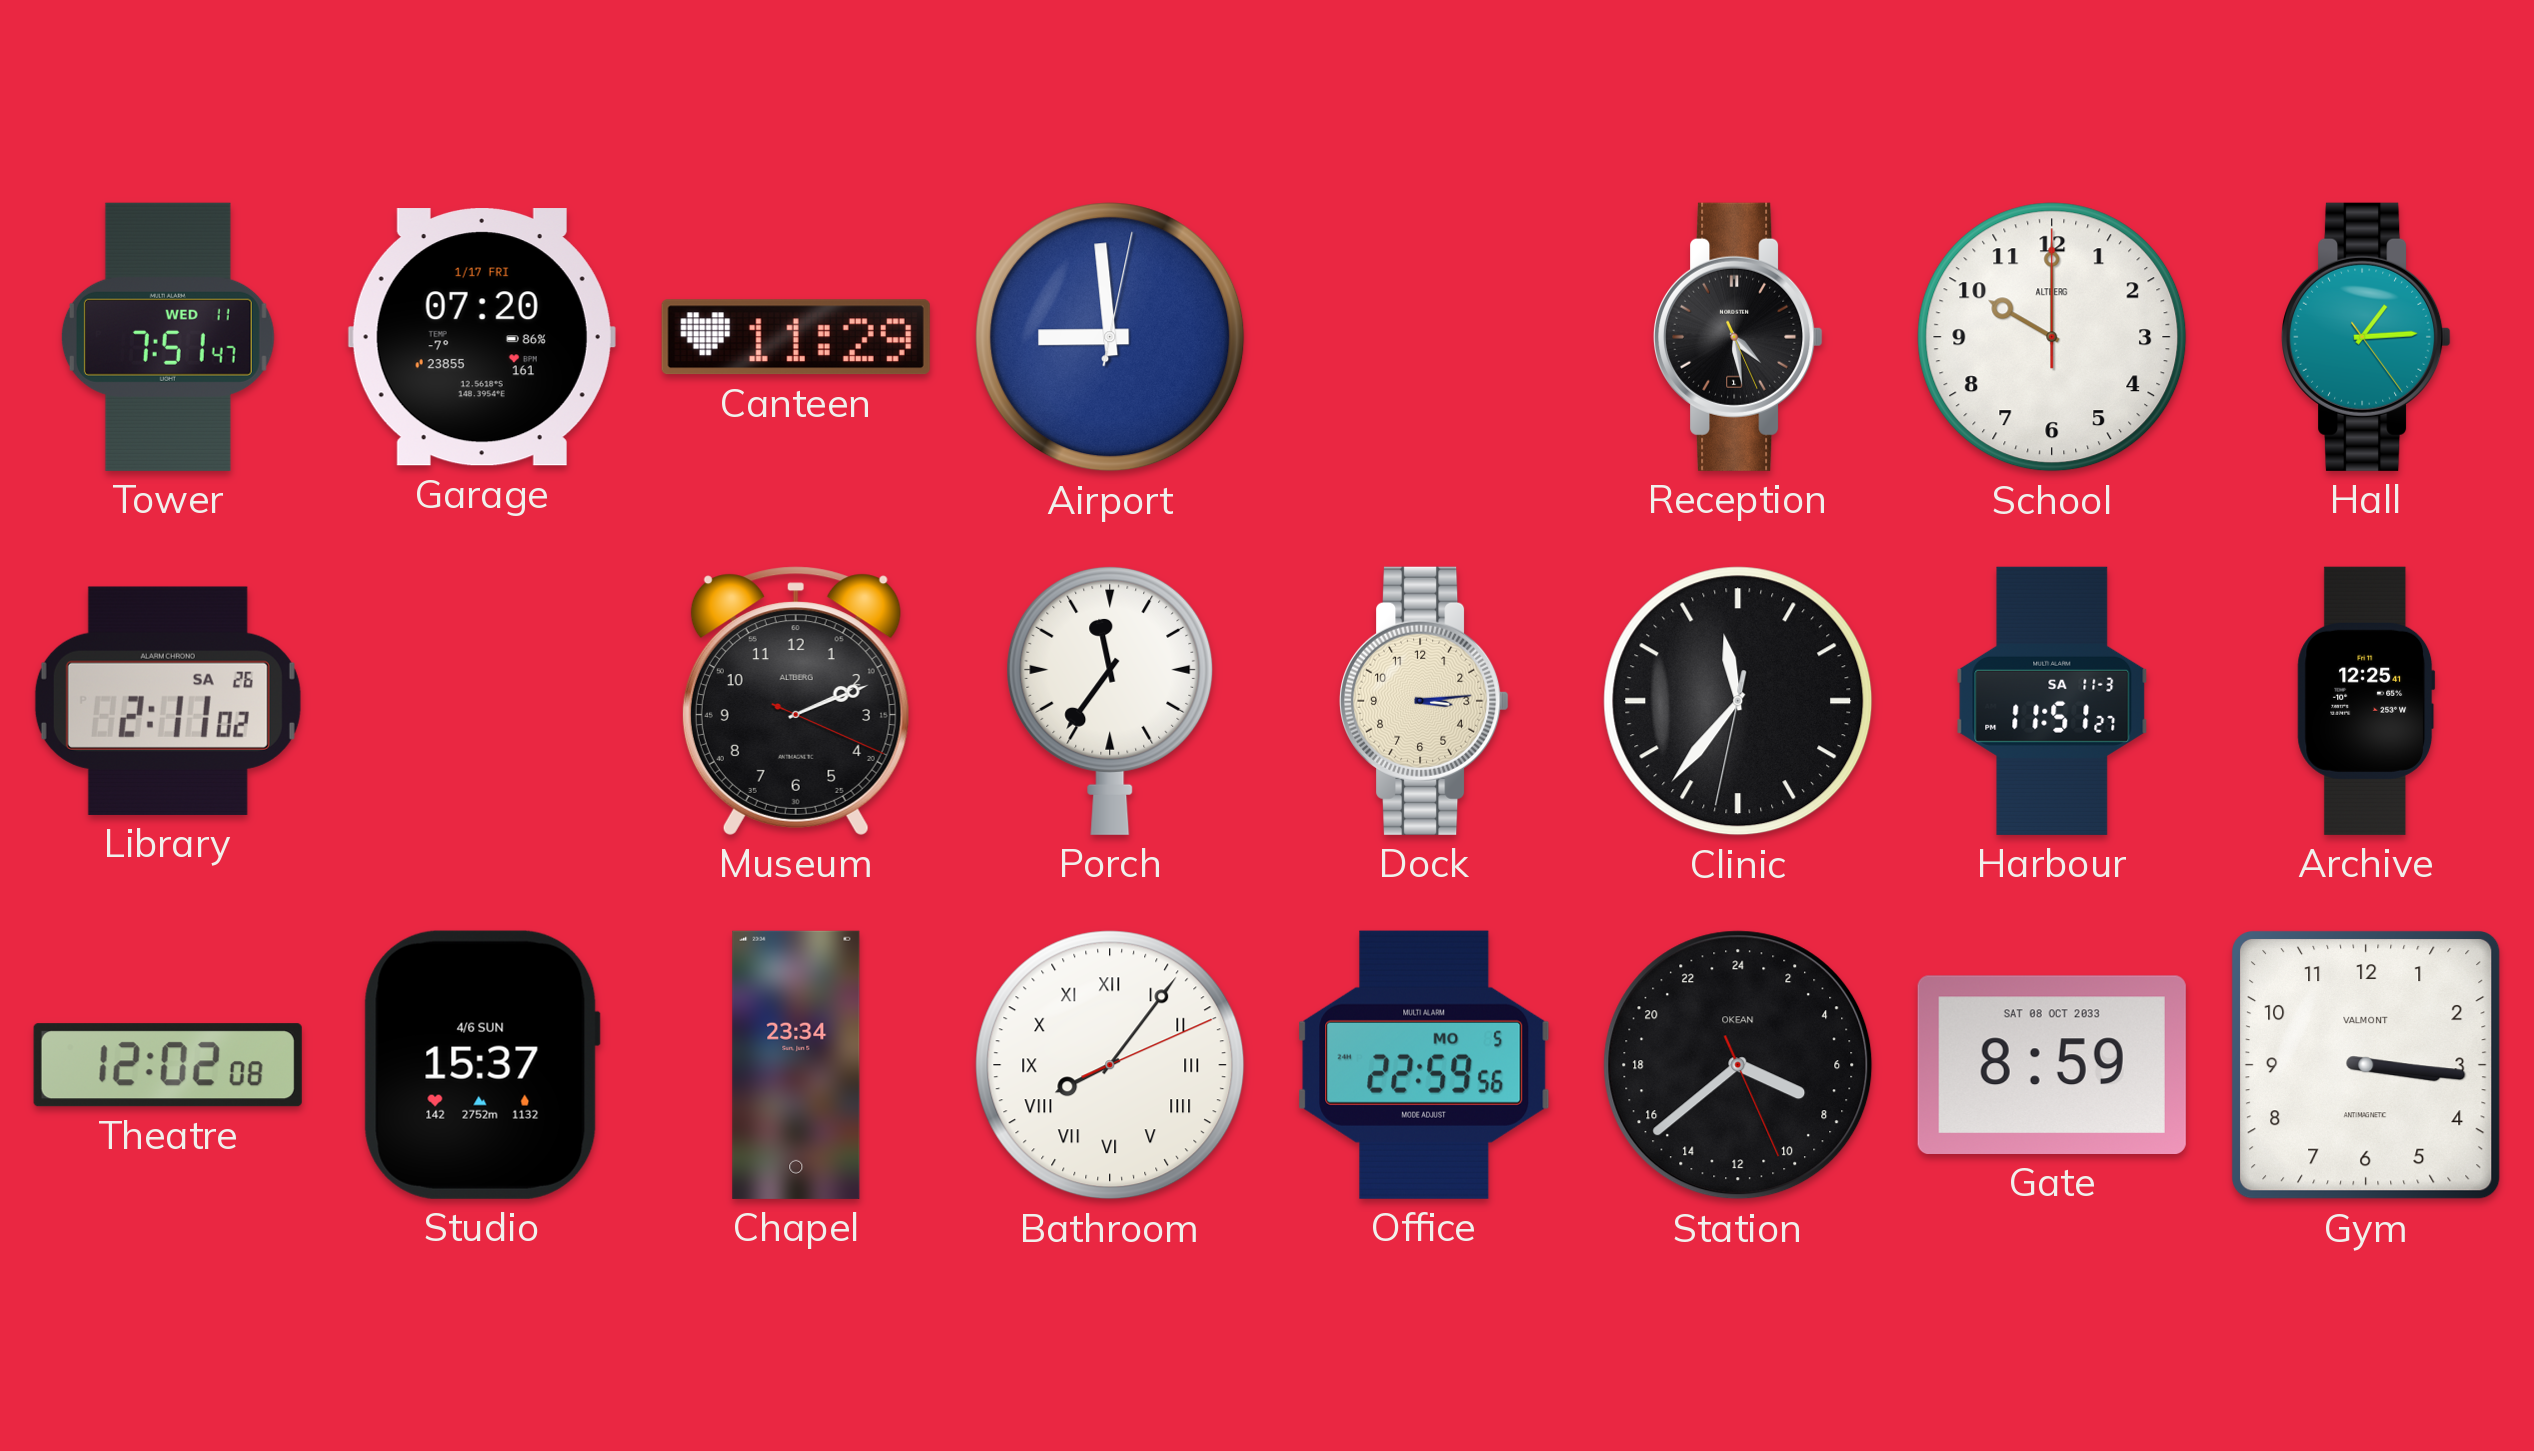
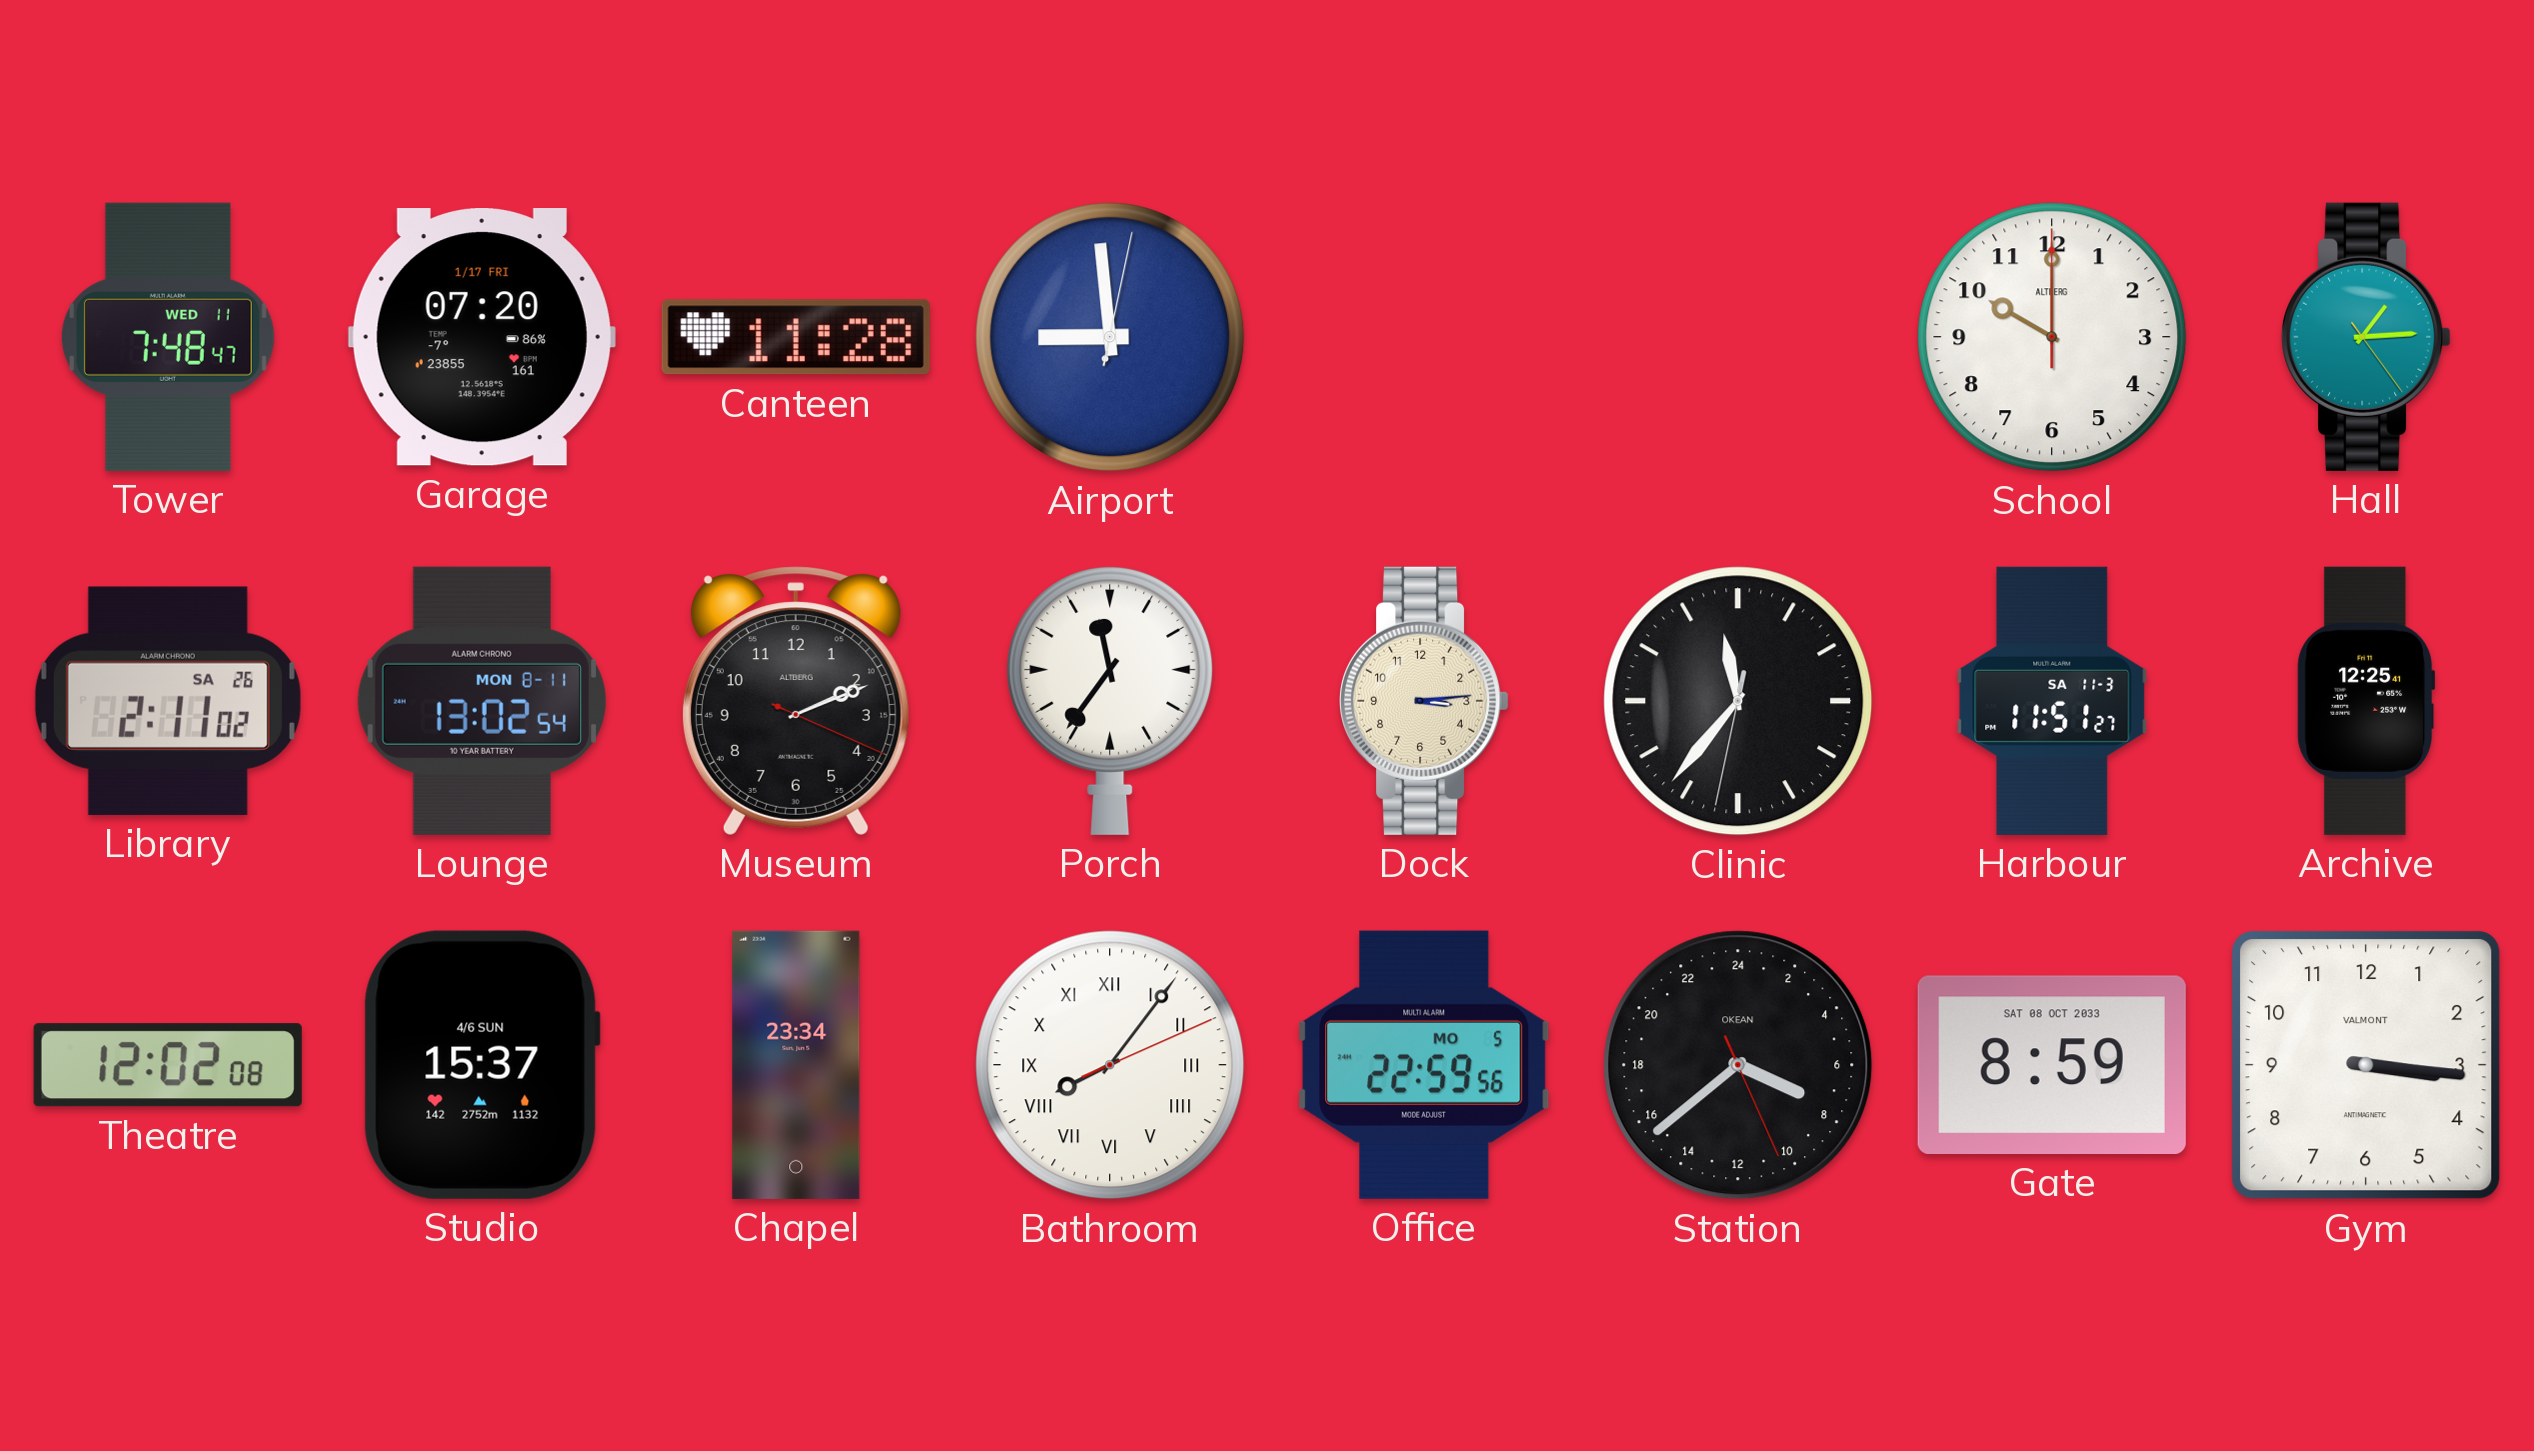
Tower: 7:51 -> 7:48 (168, 337)
Canteen: 11:29 -> 11:28 (796, 337)
Reception: 4:28 -> none (1738, 337)
Lounge: none -> 13:02 (482, 701)
